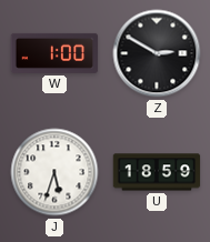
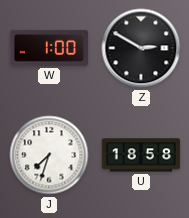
J: 5:33 -> 7:33 (49, 155)
U: 18:59 -> 18:58 (141, 155)
